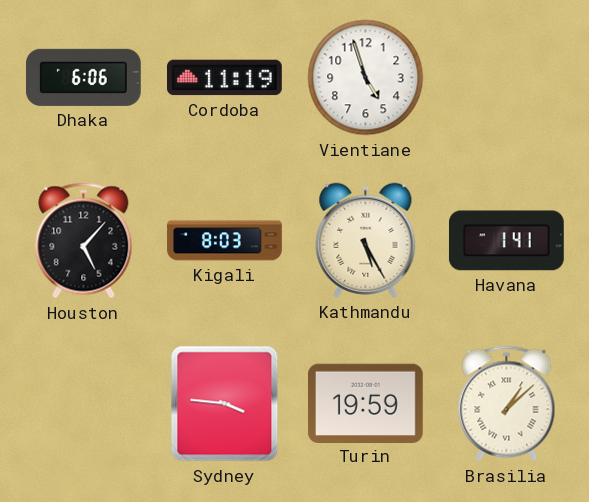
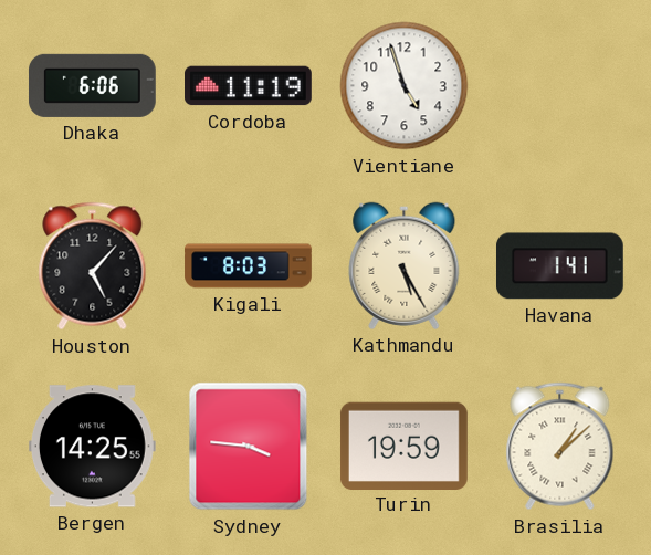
Bergen: none -> 14:25 (92, 447)
